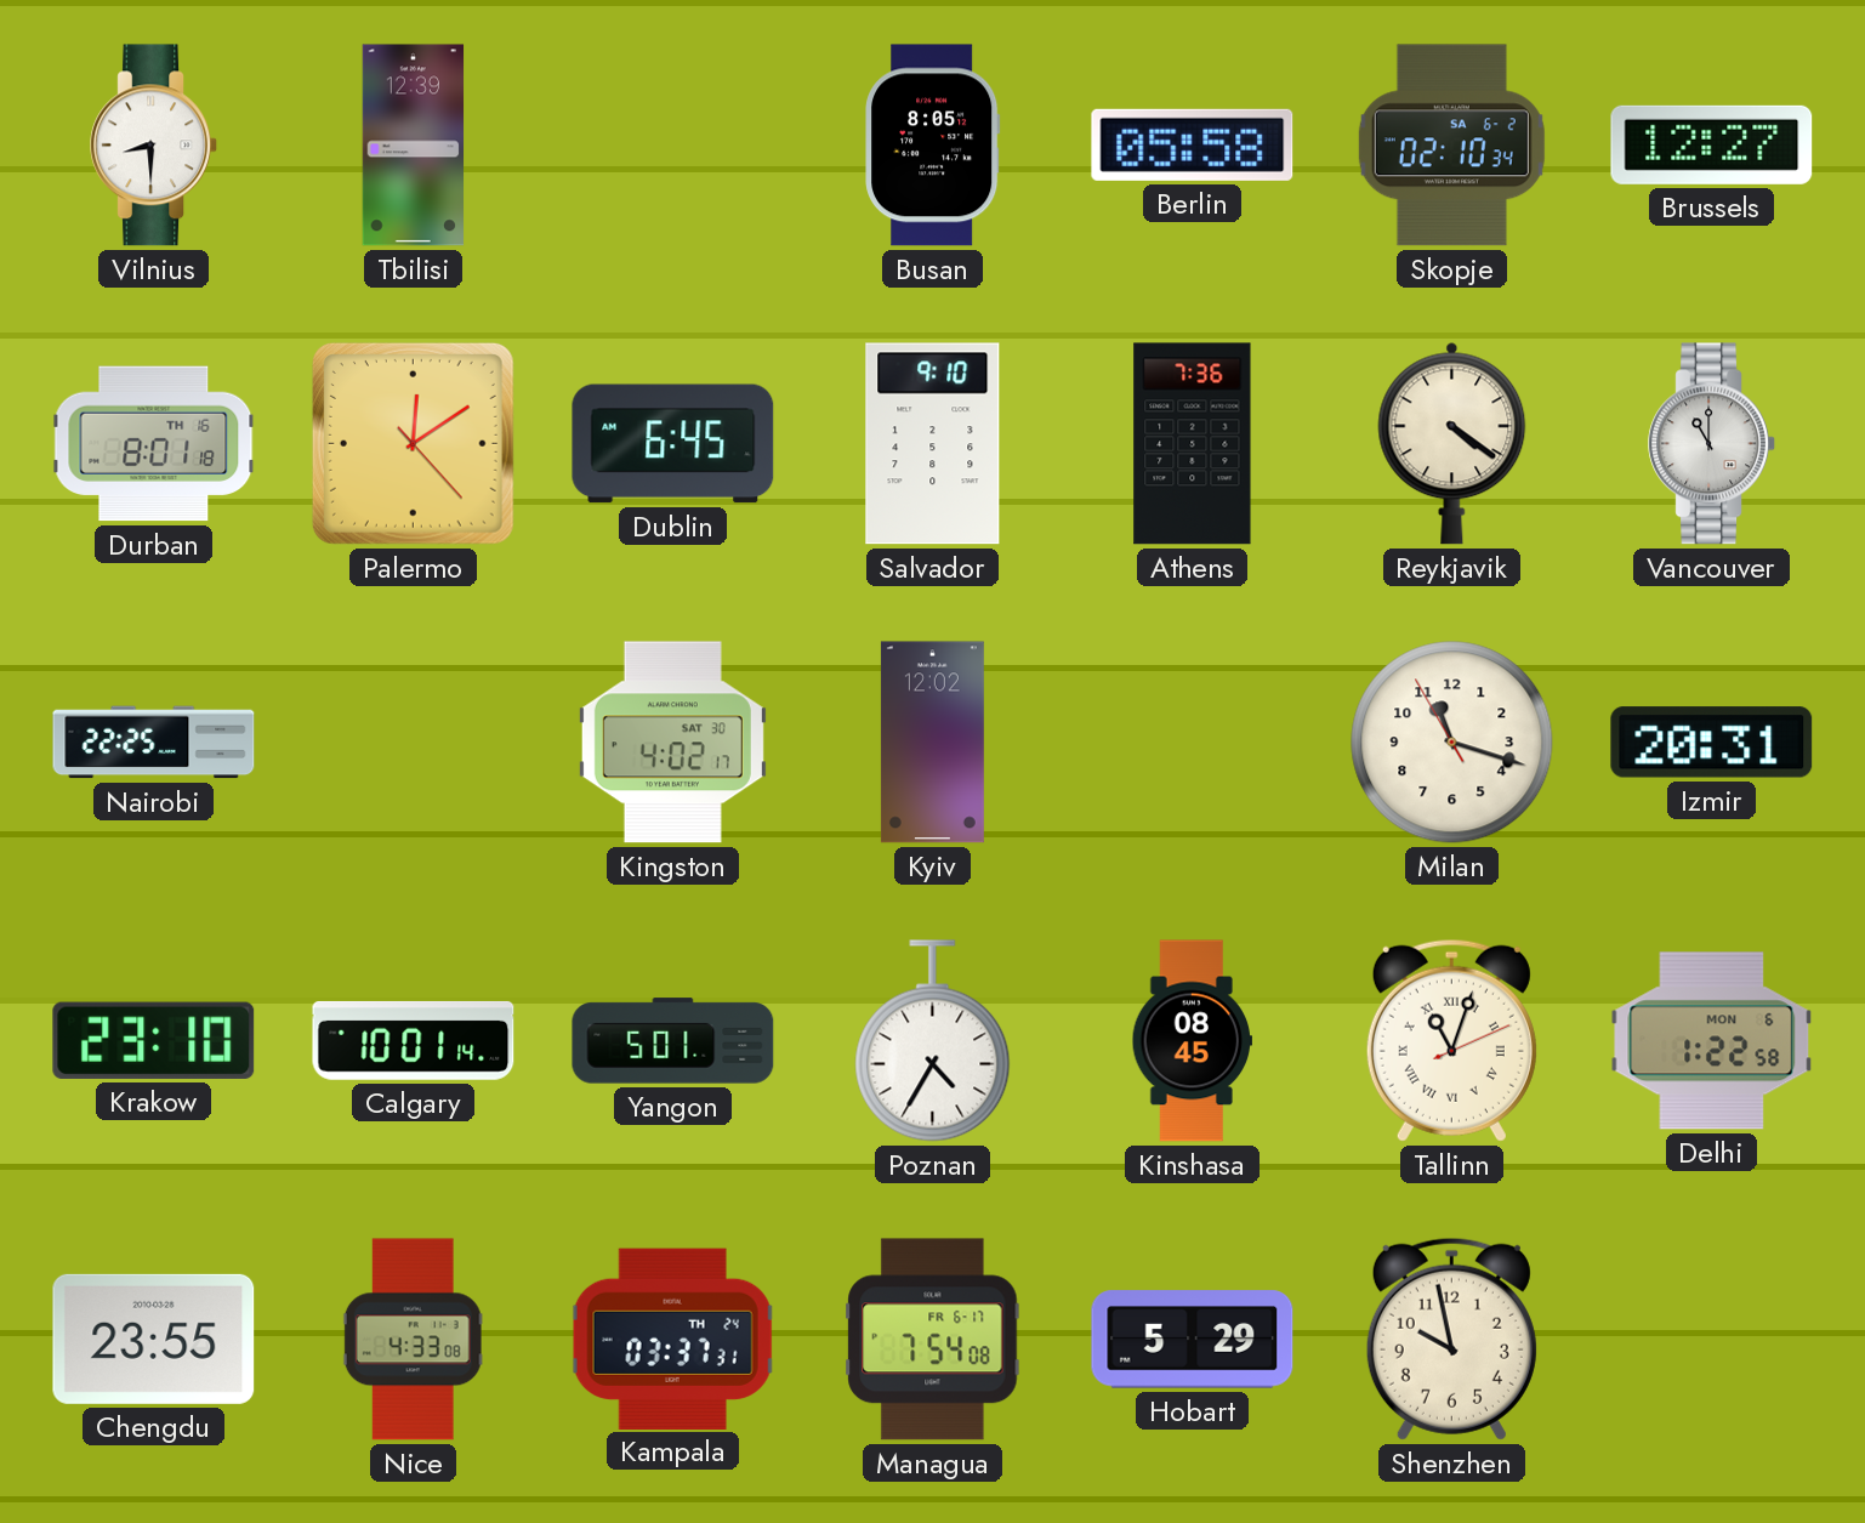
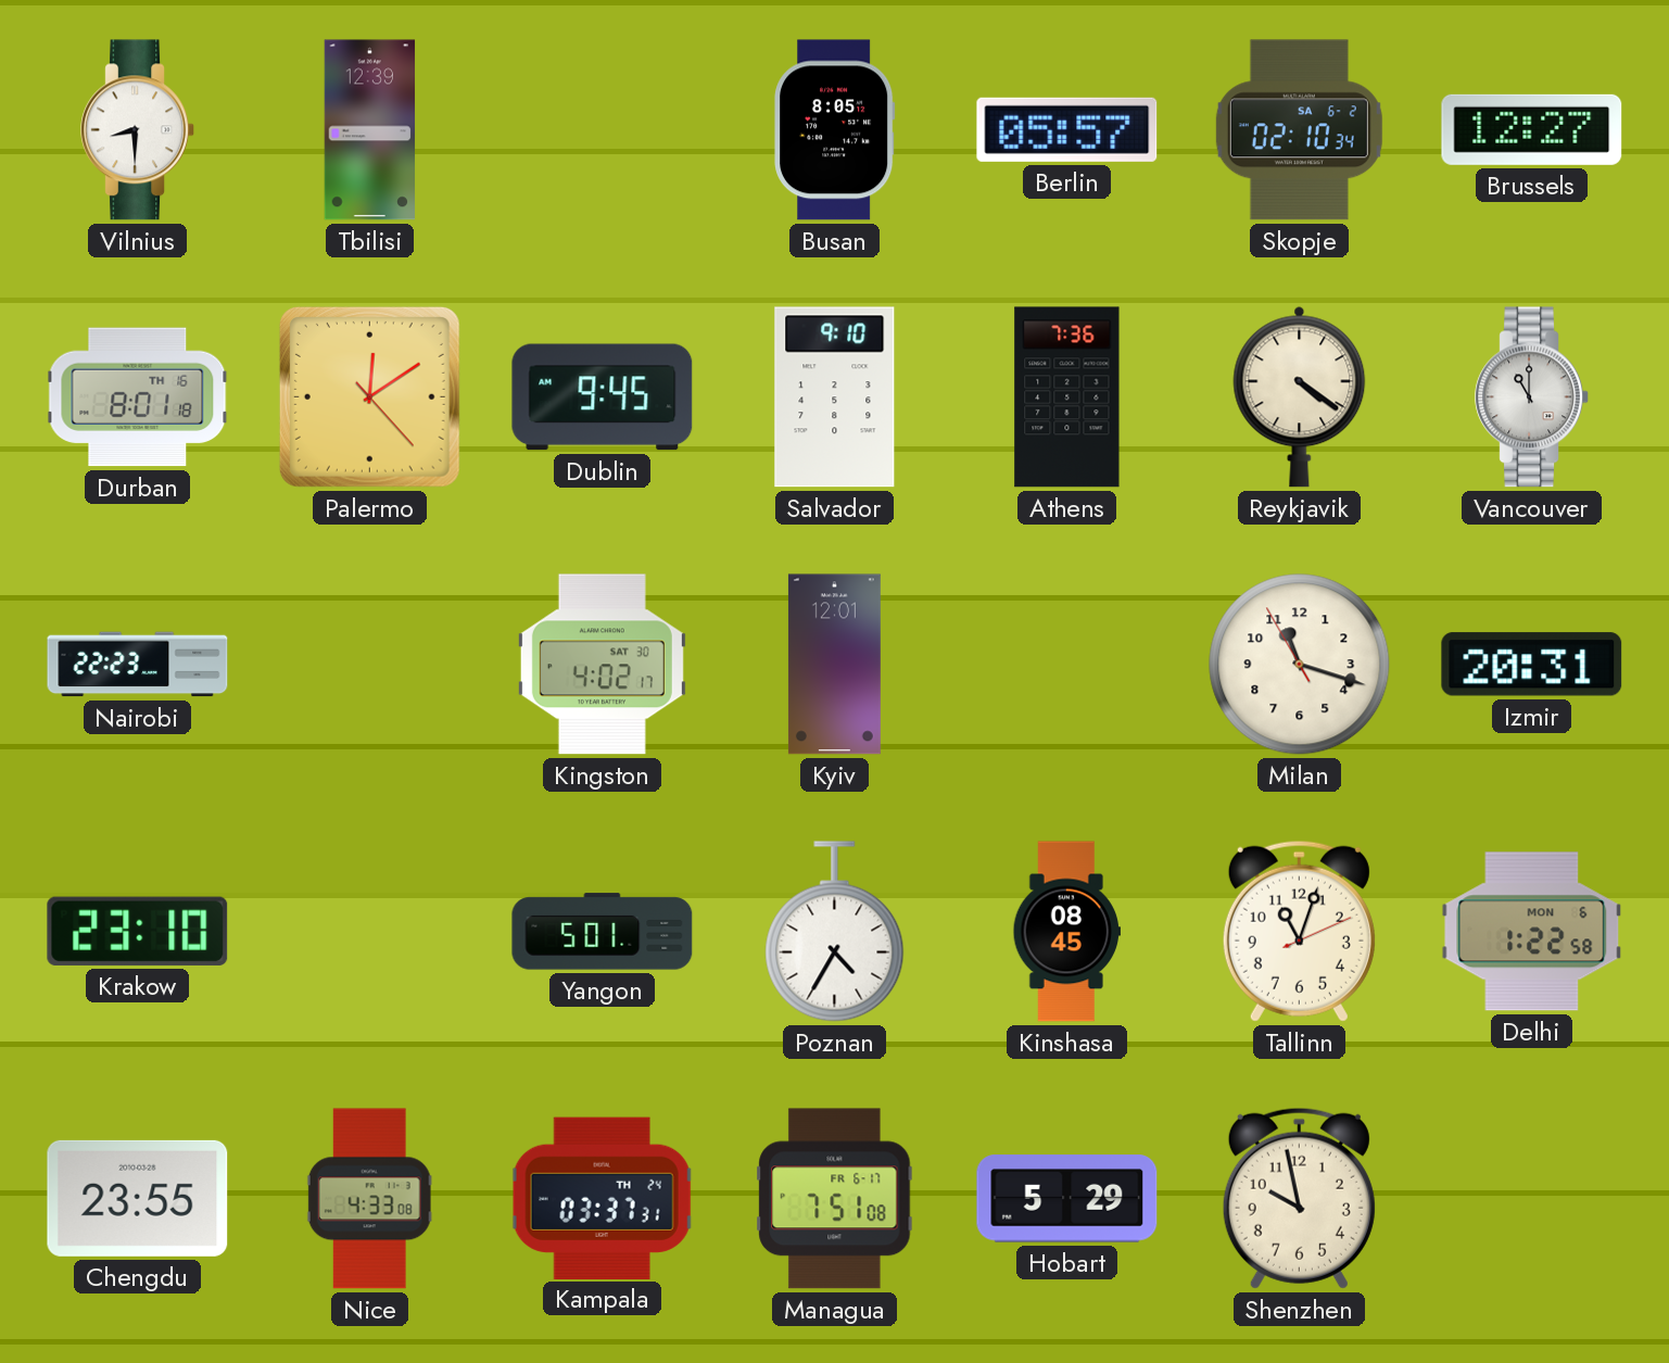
Berlin: 05:58 -> 05:57 (1067, 129)
Dublin: 6:45 -> 9:45 (603, 397)
Nairobi: 22:25 -> 22:23 (138, 665)
Kyiv: 12:02 -> 12:01 (834, 665)
Calgary: 10:01 -> none (414, 1040)
Tallinn numerals: Roman -> Arabic (1299, 931)
Managua: 7:54 -> 7:51 (835, 1199)
